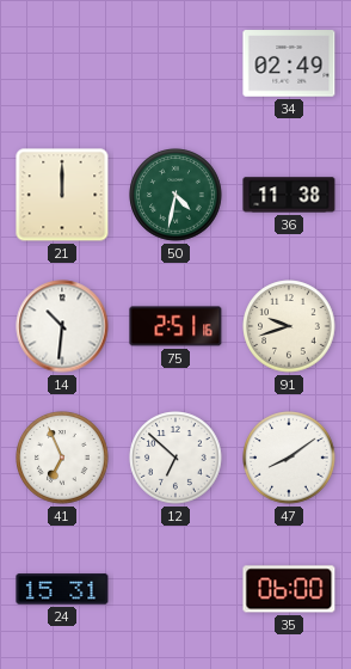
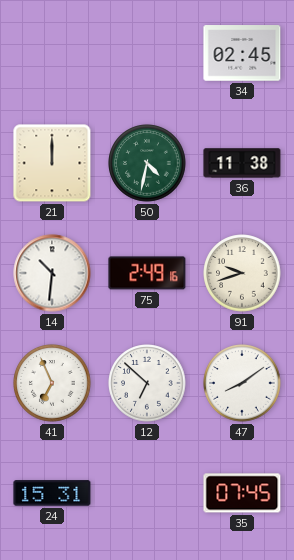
34: 02:49 -> 02:45 (242, 53)
75: 2:51 -> 2:49 (147, 273)
35: 06:00 -> 07:45 (242, 493)
